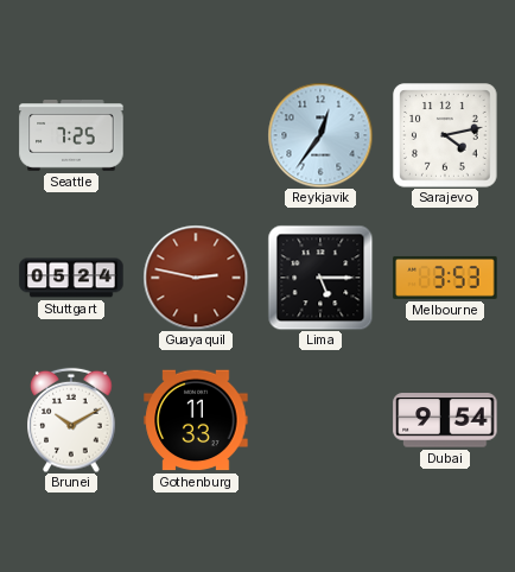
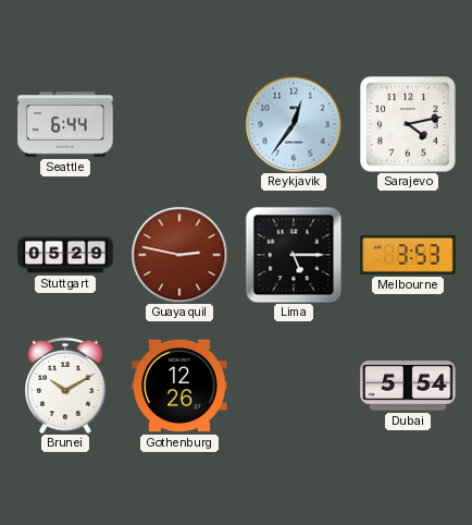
Seattle: 7:25 -> 6:44 (65, 125)
Stuttgart: 05:24 -> 05:29 (65, 255)
Gothenburg: 11:33 -> 12:26 (179, 386)
Dubai: 9:54 -> 5:54 (408, 386)
